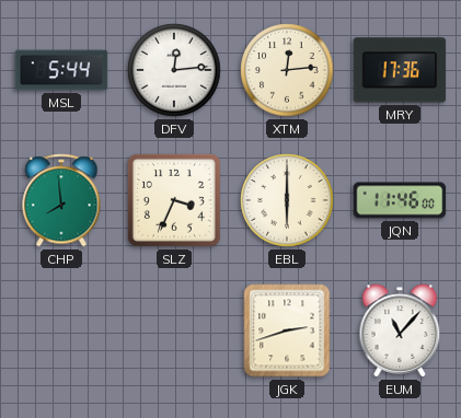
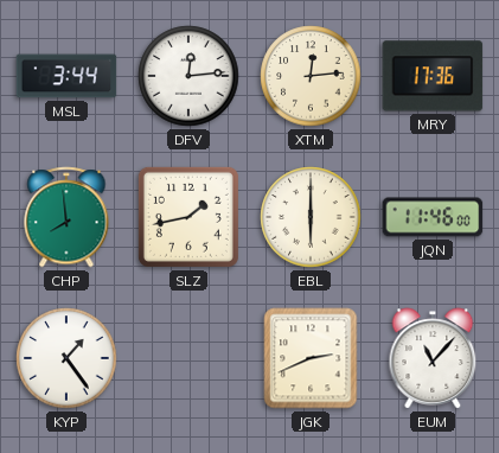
MSL: 5:44 -> 3:44 (66, 76)
SLZ: 3:34 -> 1:43 (188, 217)
KYP: none -> 1:24 (66, 358)
JGK: 2:42 -> 2:41 (311, 358)
